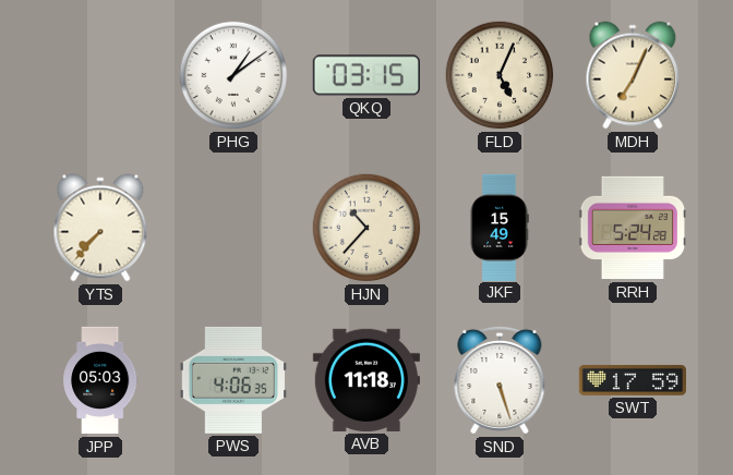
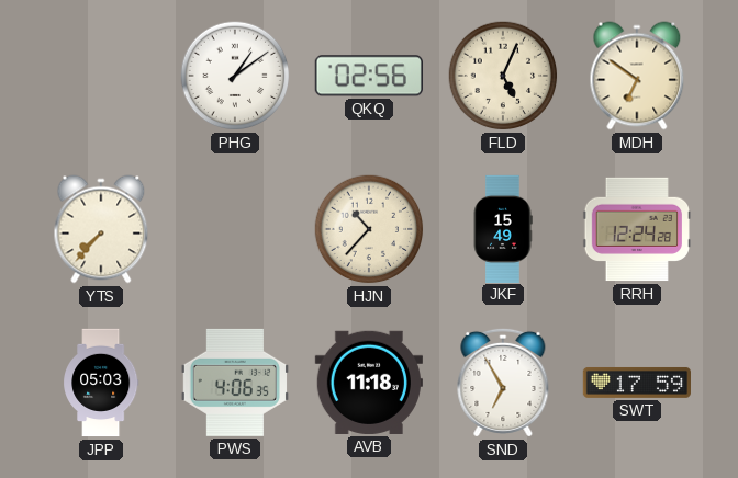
QKQ: 03:15 -> 02:56 (369, 76)
MDH: 7:04 -> 6:51 (637, 76)
RRH: 5:24 -> 12:24 (636, 229)
SND: 5:27 -> 6:55 (503, 383)
